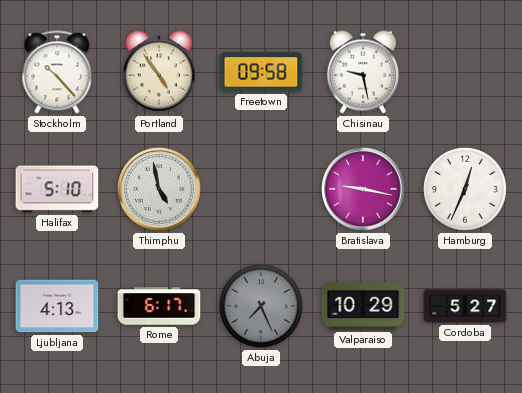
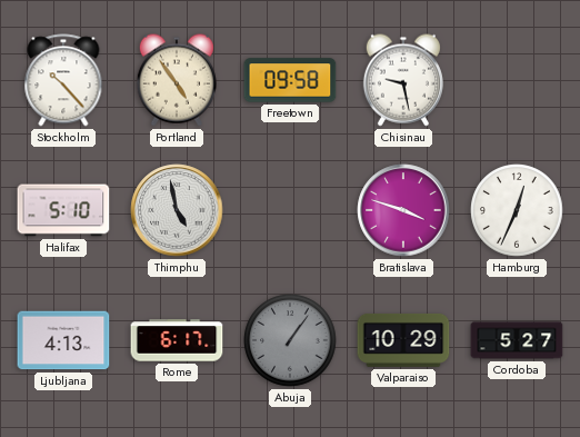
Bratislava: 9:17 -> 3:48 (403, 210)
Abuja: 7:26 -> 1:06 (290, 340)
